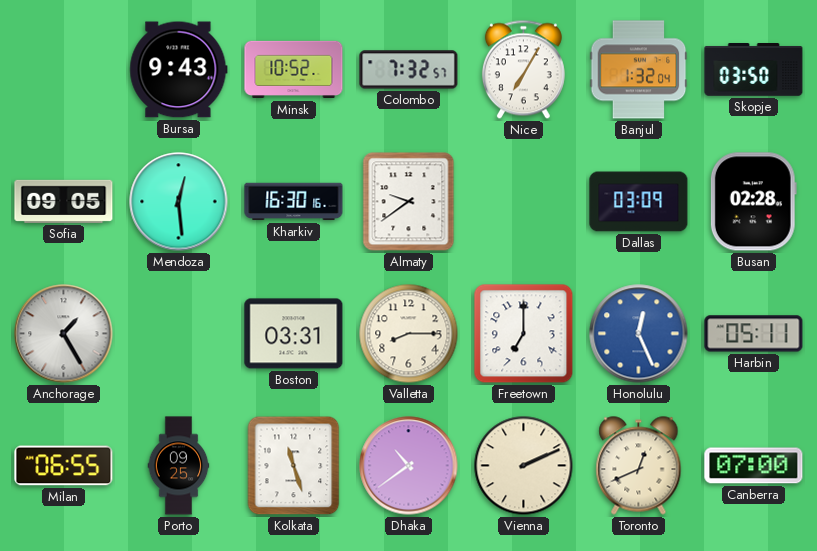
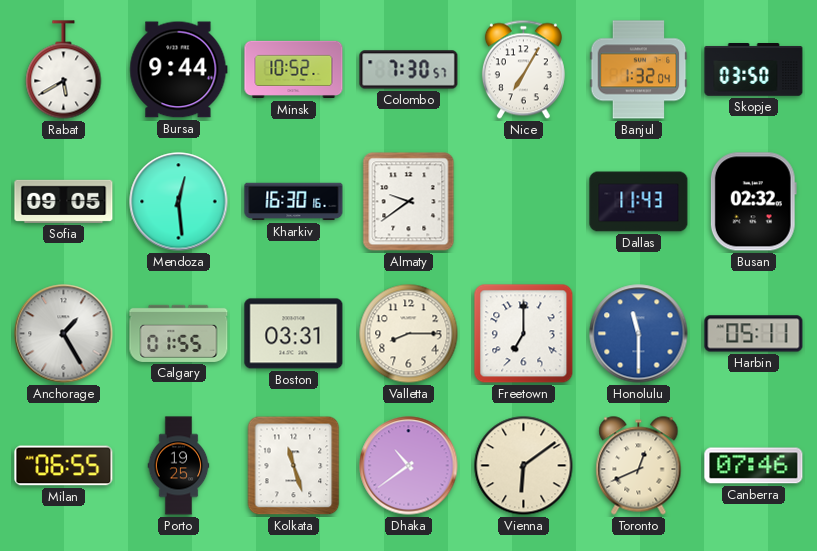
Rabat: none -> 5:40 (64, 70)
Bursa: 9:43 -> 9:44 (179, 70)
Colombo: 7:32 -> 7:30 (409, 70)
Dallas: 03:09 -> 11:43 (639, 202)
Busan: 02:28 -> 02:32 (753, 202)
Calgary: none -> 01:55 (179, 333)
Honolulu: 12:26 -> 11:30 (639, 334)
Porto: 09:25 -> 19:25 (179, 466)
Vienna: 2:11 -> 6:09 (524, 466)
Canberra: 07:00 -> 07:46 (754, 466)
